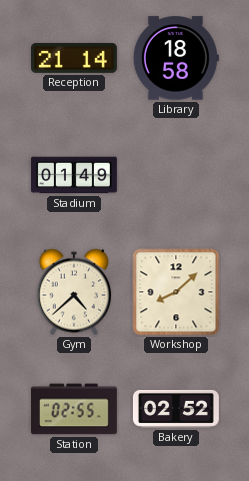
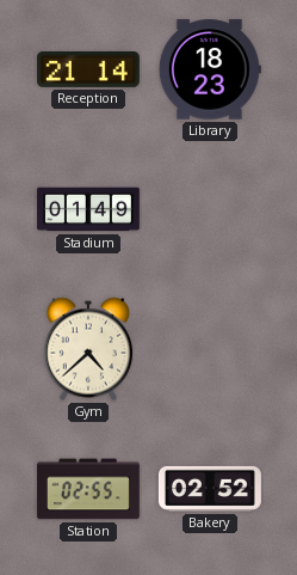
Library: 18:58 -> 18:23 (210, 69)
Workshop: 8:08 -> none (176, 292)
